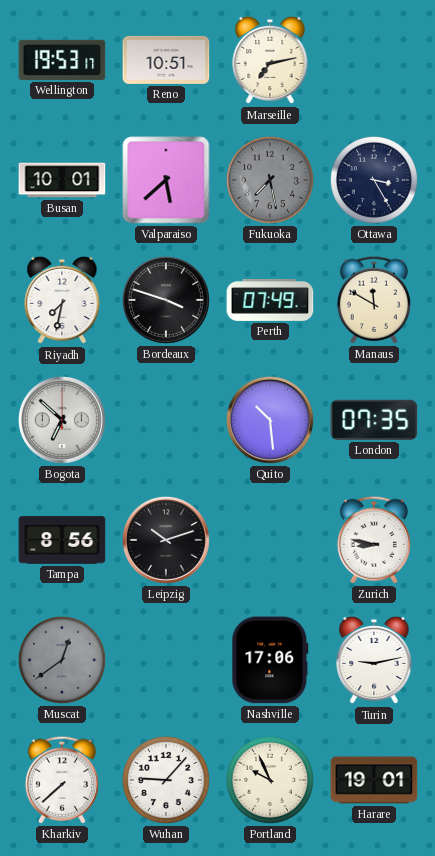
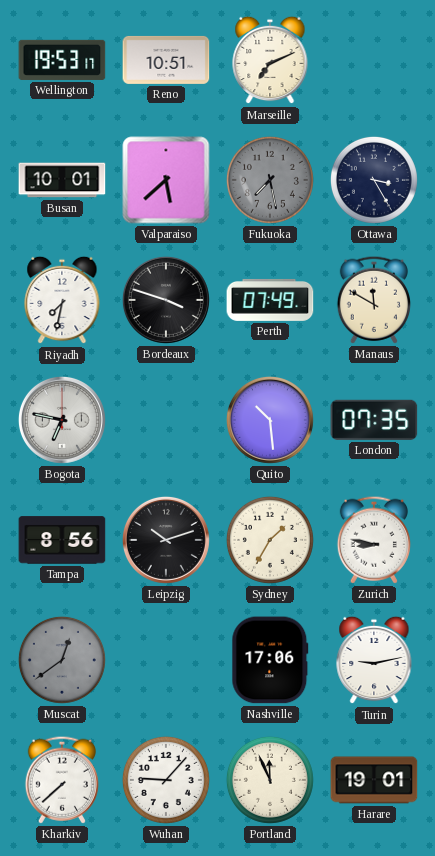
Marseille: 7:13 -> 7:11 (270, 60)
Bogota: 6:52 -> 6:47 (62, 420)
Sydney: none -> 1:35 (270, 540)
Portland: 9:56 -> 11:56 (270, 780)
